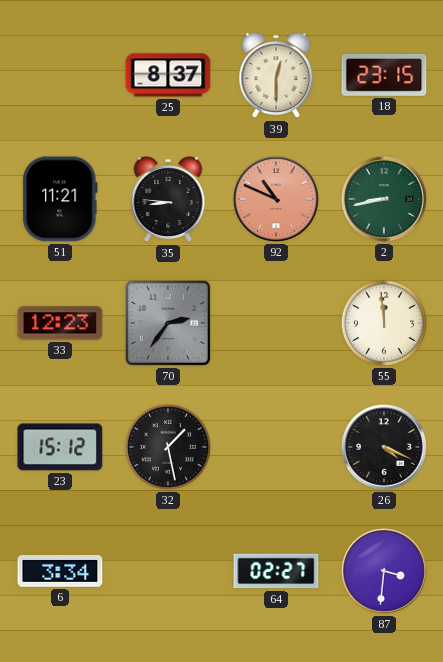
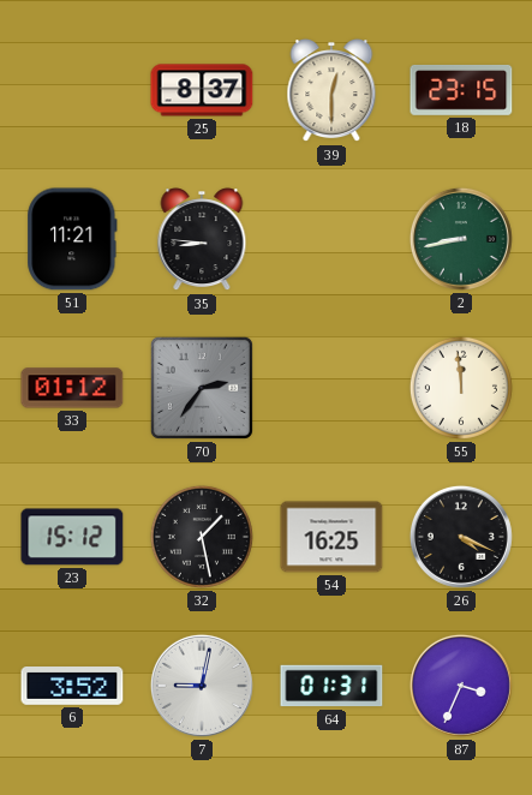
92: 10:49 -> none (276, 199)
33: 12:23 -> 01:12 (72, 388)
54: none -> 16:25 (331, 537)
6: 3:34 -> 3:52 (72, 687)
7: none -> 9:02 (202, 686)
64: 02:27 -> 01:31 (331, 686)
87: 3:31 -> 3:34 (461, 686)
